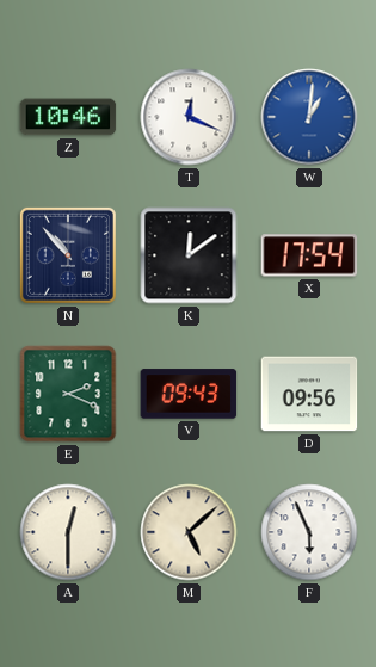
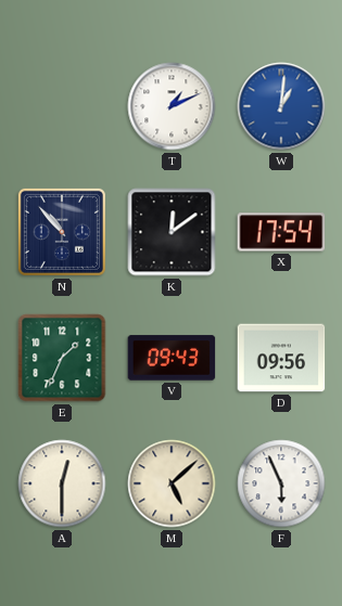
Z: 10:46 -> none (68, 117)
T: 12:19 -> 1:11 (172, 106)
E: 2:19 -> 1:34 (62, 358)
